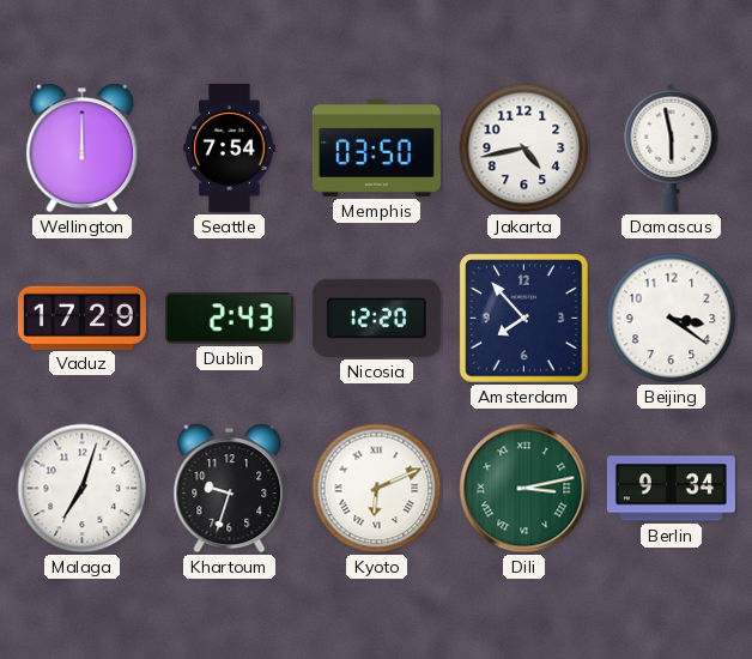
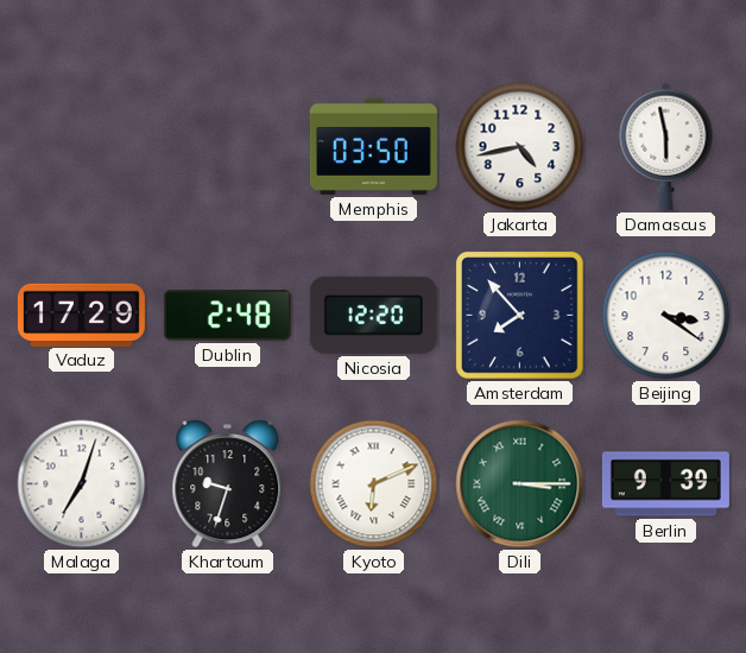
Wellington: 12:00 -> none (83, 149)
Seattle: 7:54 -> none (230, 147)
Dublin: 2:43 -> 2:48 (227, 316)
Dili: 3:13 -> 3:15 (520, 484)
Berlin: 9:34 -> 9:39 (665, 484)
